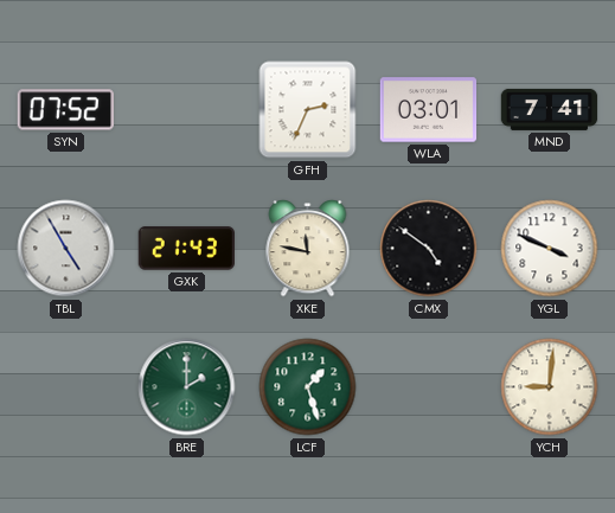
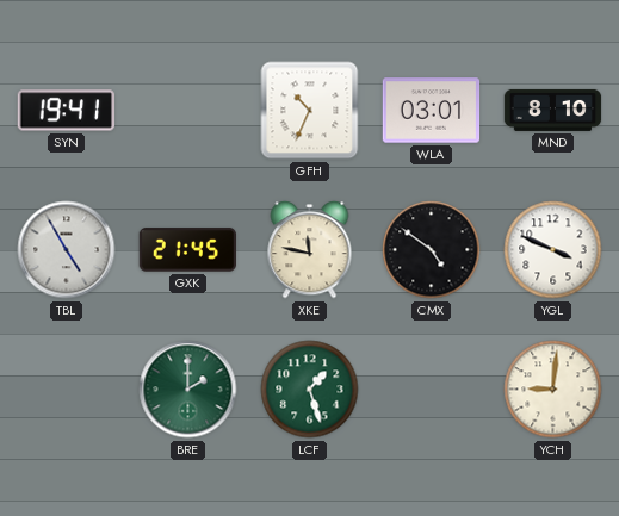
SYN: 07:52 -> 19:41 (66, 111)
GFH: 2:34 -> 10:34 (310, 111)
MND: 7:41 -> 8:10 (553, 110)
GXK: 21:43 -> 21:45 (188, 250)
